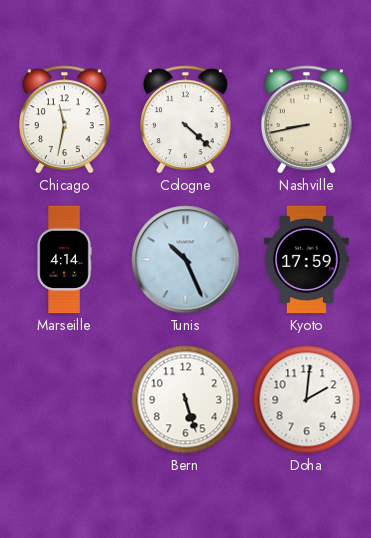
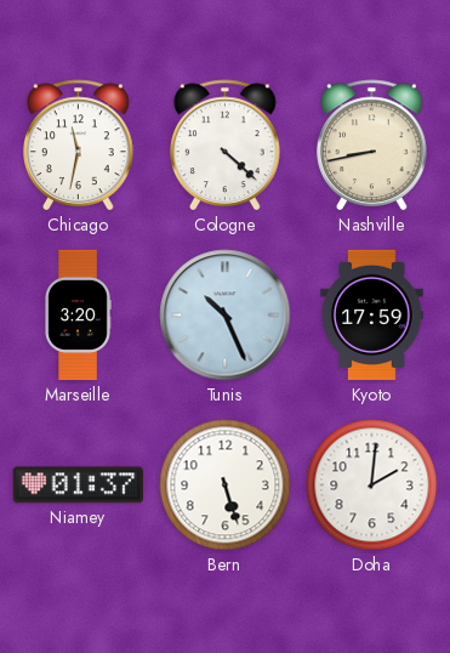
Marseille: 4:14 -> 3:20 (78, 316)
Niamey: none -> 01:37 (78, 486)
